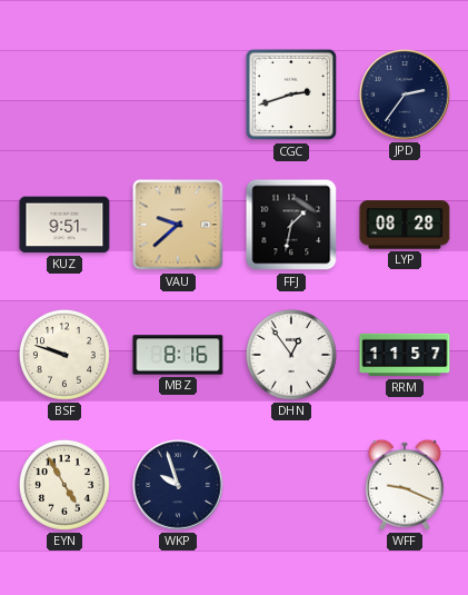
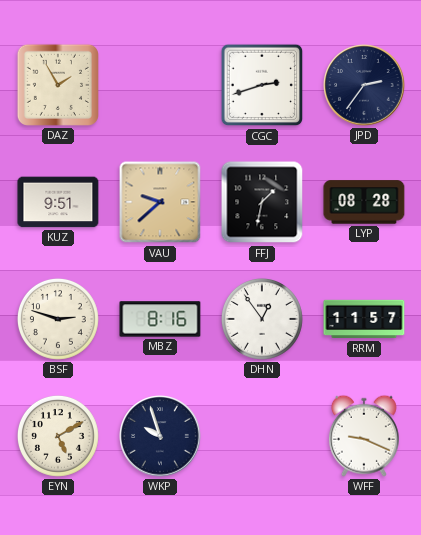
DAZ: none -> 1:55 (58, 85)
BSF: 9:48 -> 2:48 (58, 319)
EYN: 4:55 -> 5:10 (58, 436)
